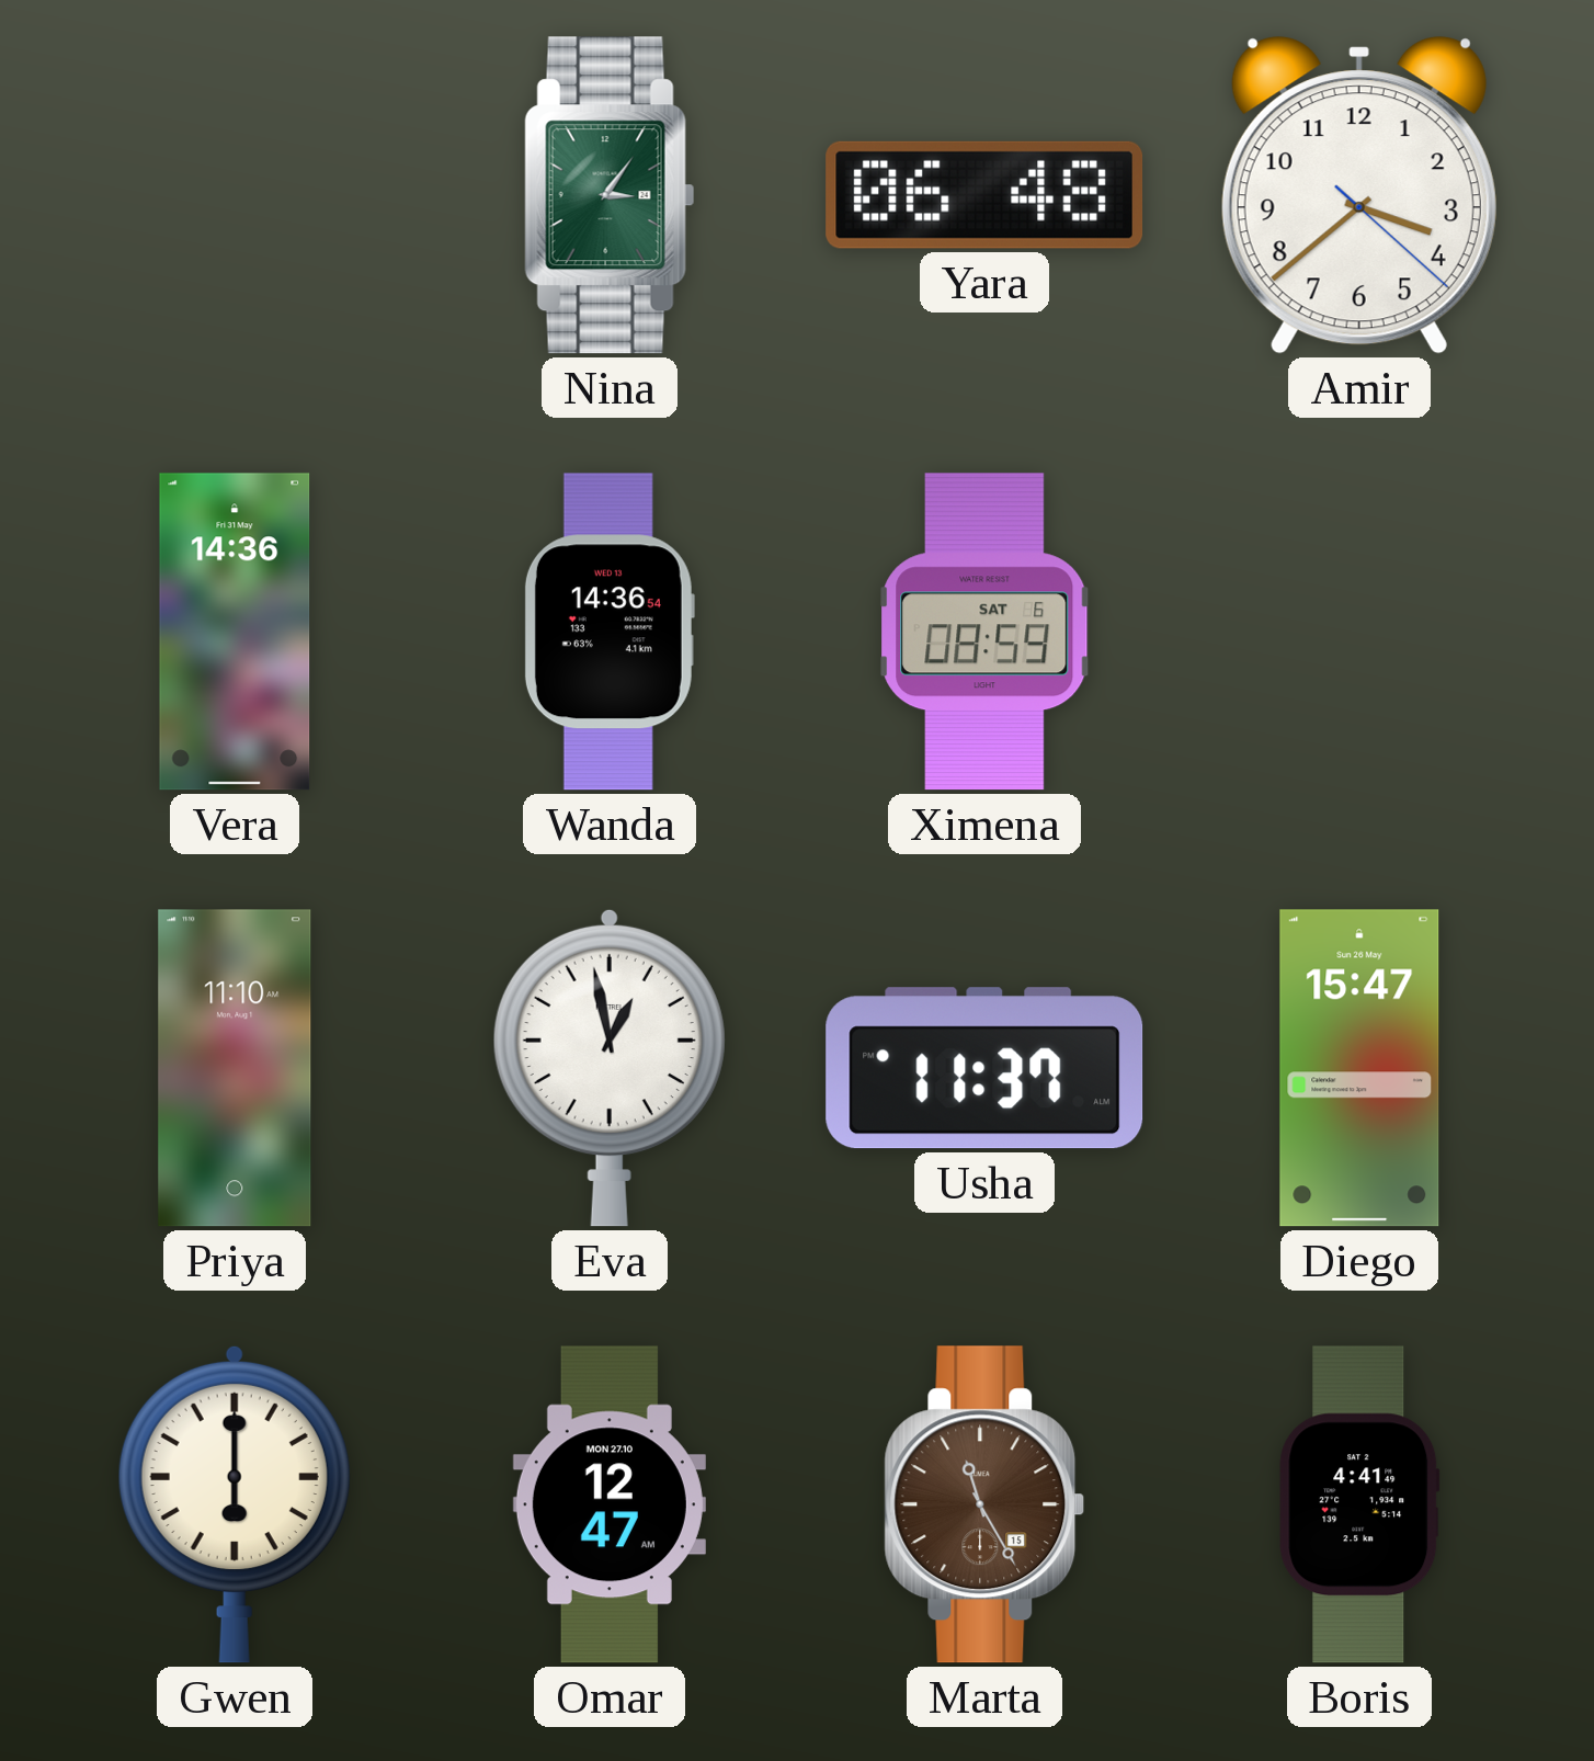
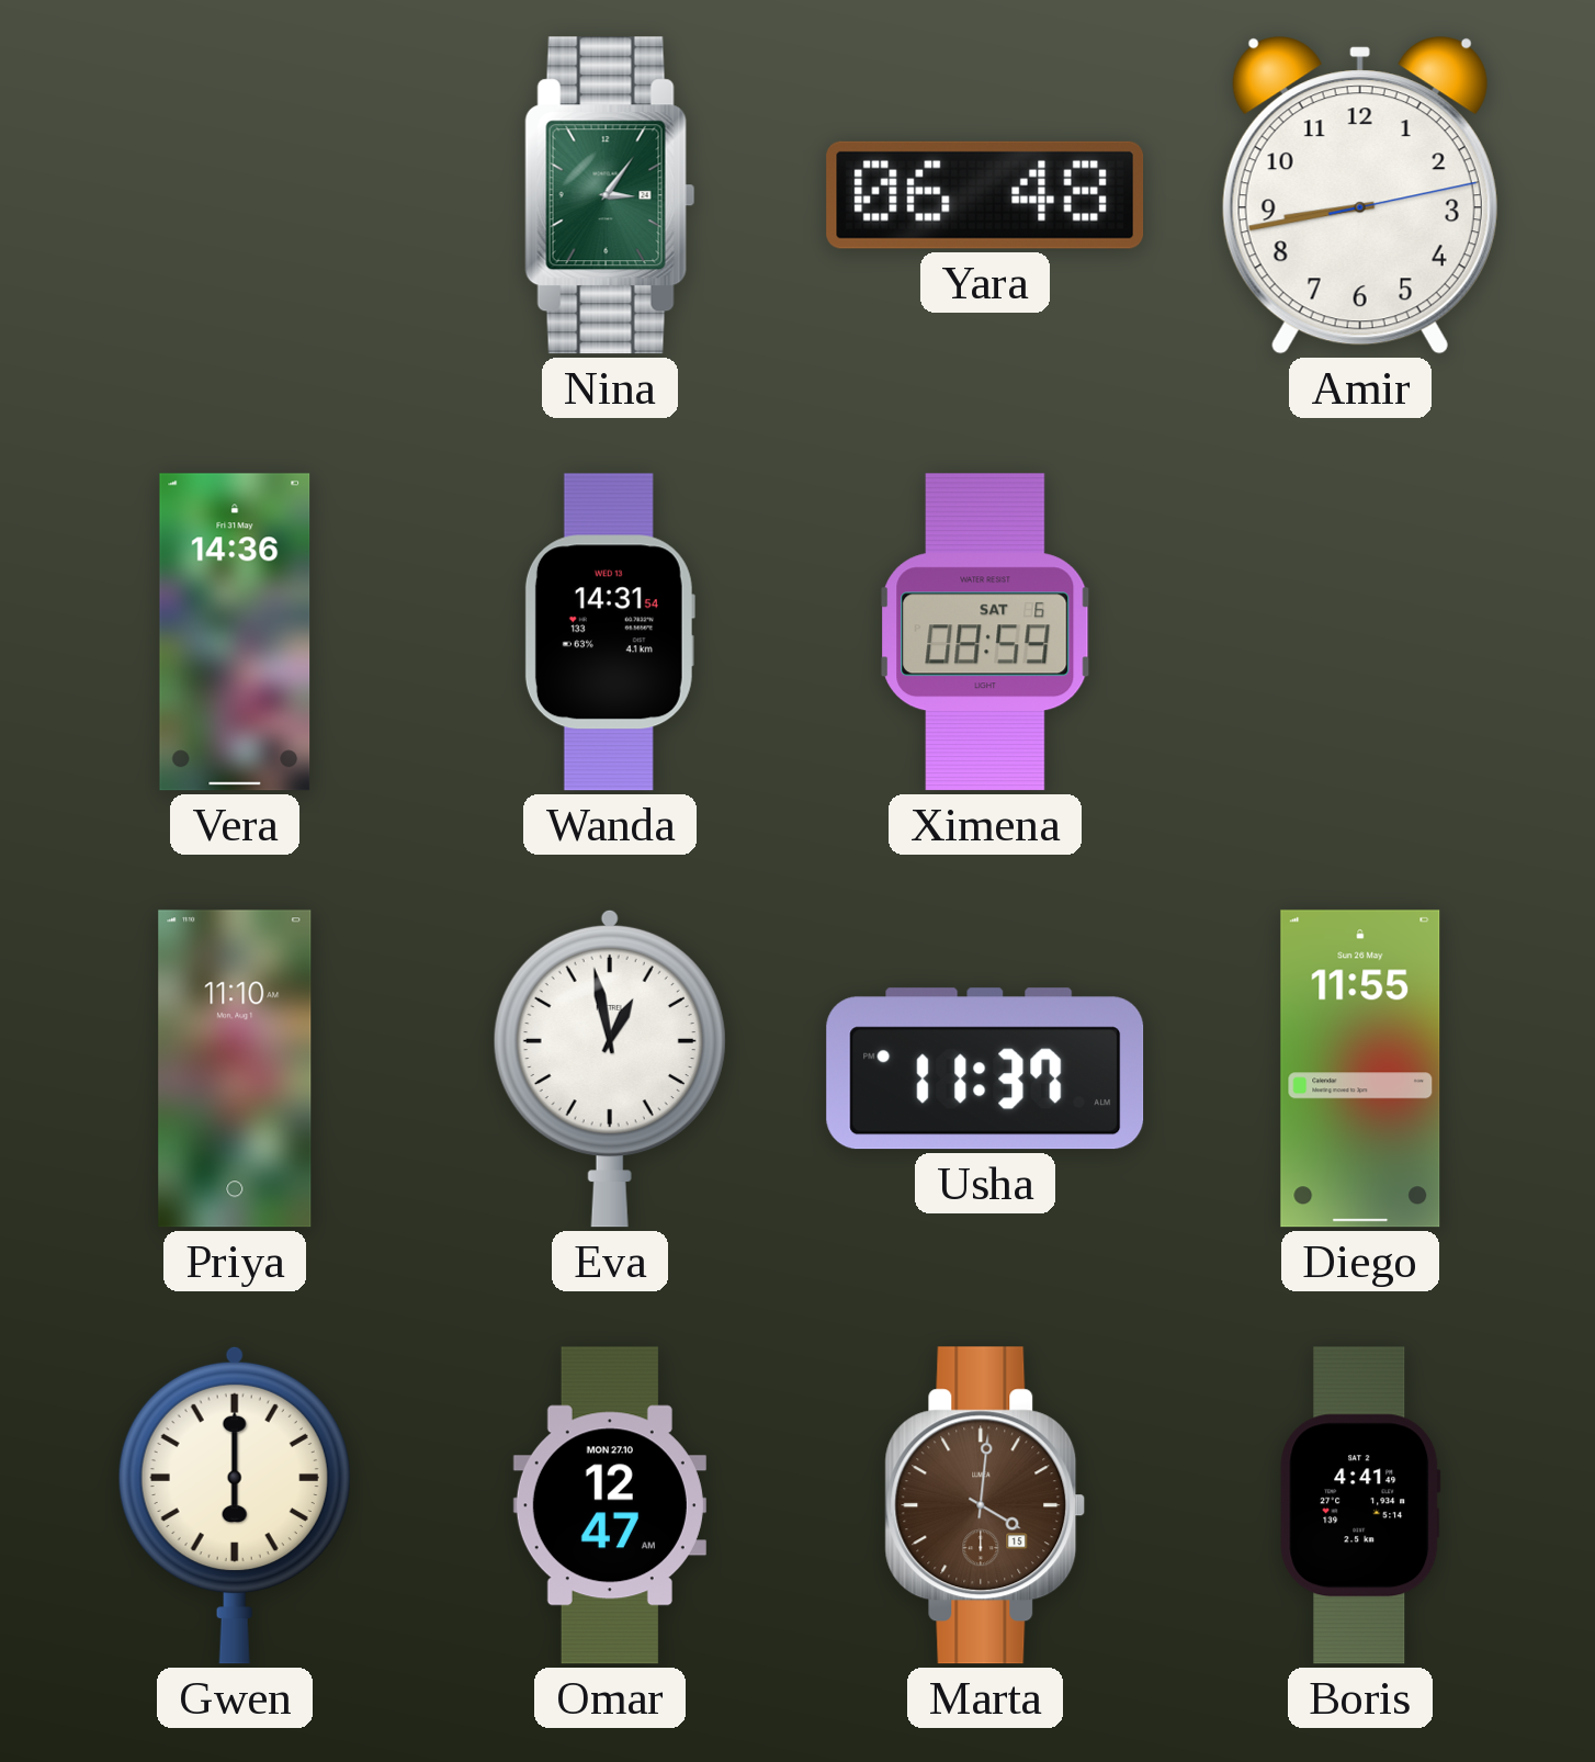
Amir: 3:38 -> 8:43 (1360, 195)
Wanda: 14:36 -> 14:31 (610, 632)
Diego: 15:47 -> 11:55 (1360, 1069)
Marta: 11:25 -> 4:01 (985, 1505)
